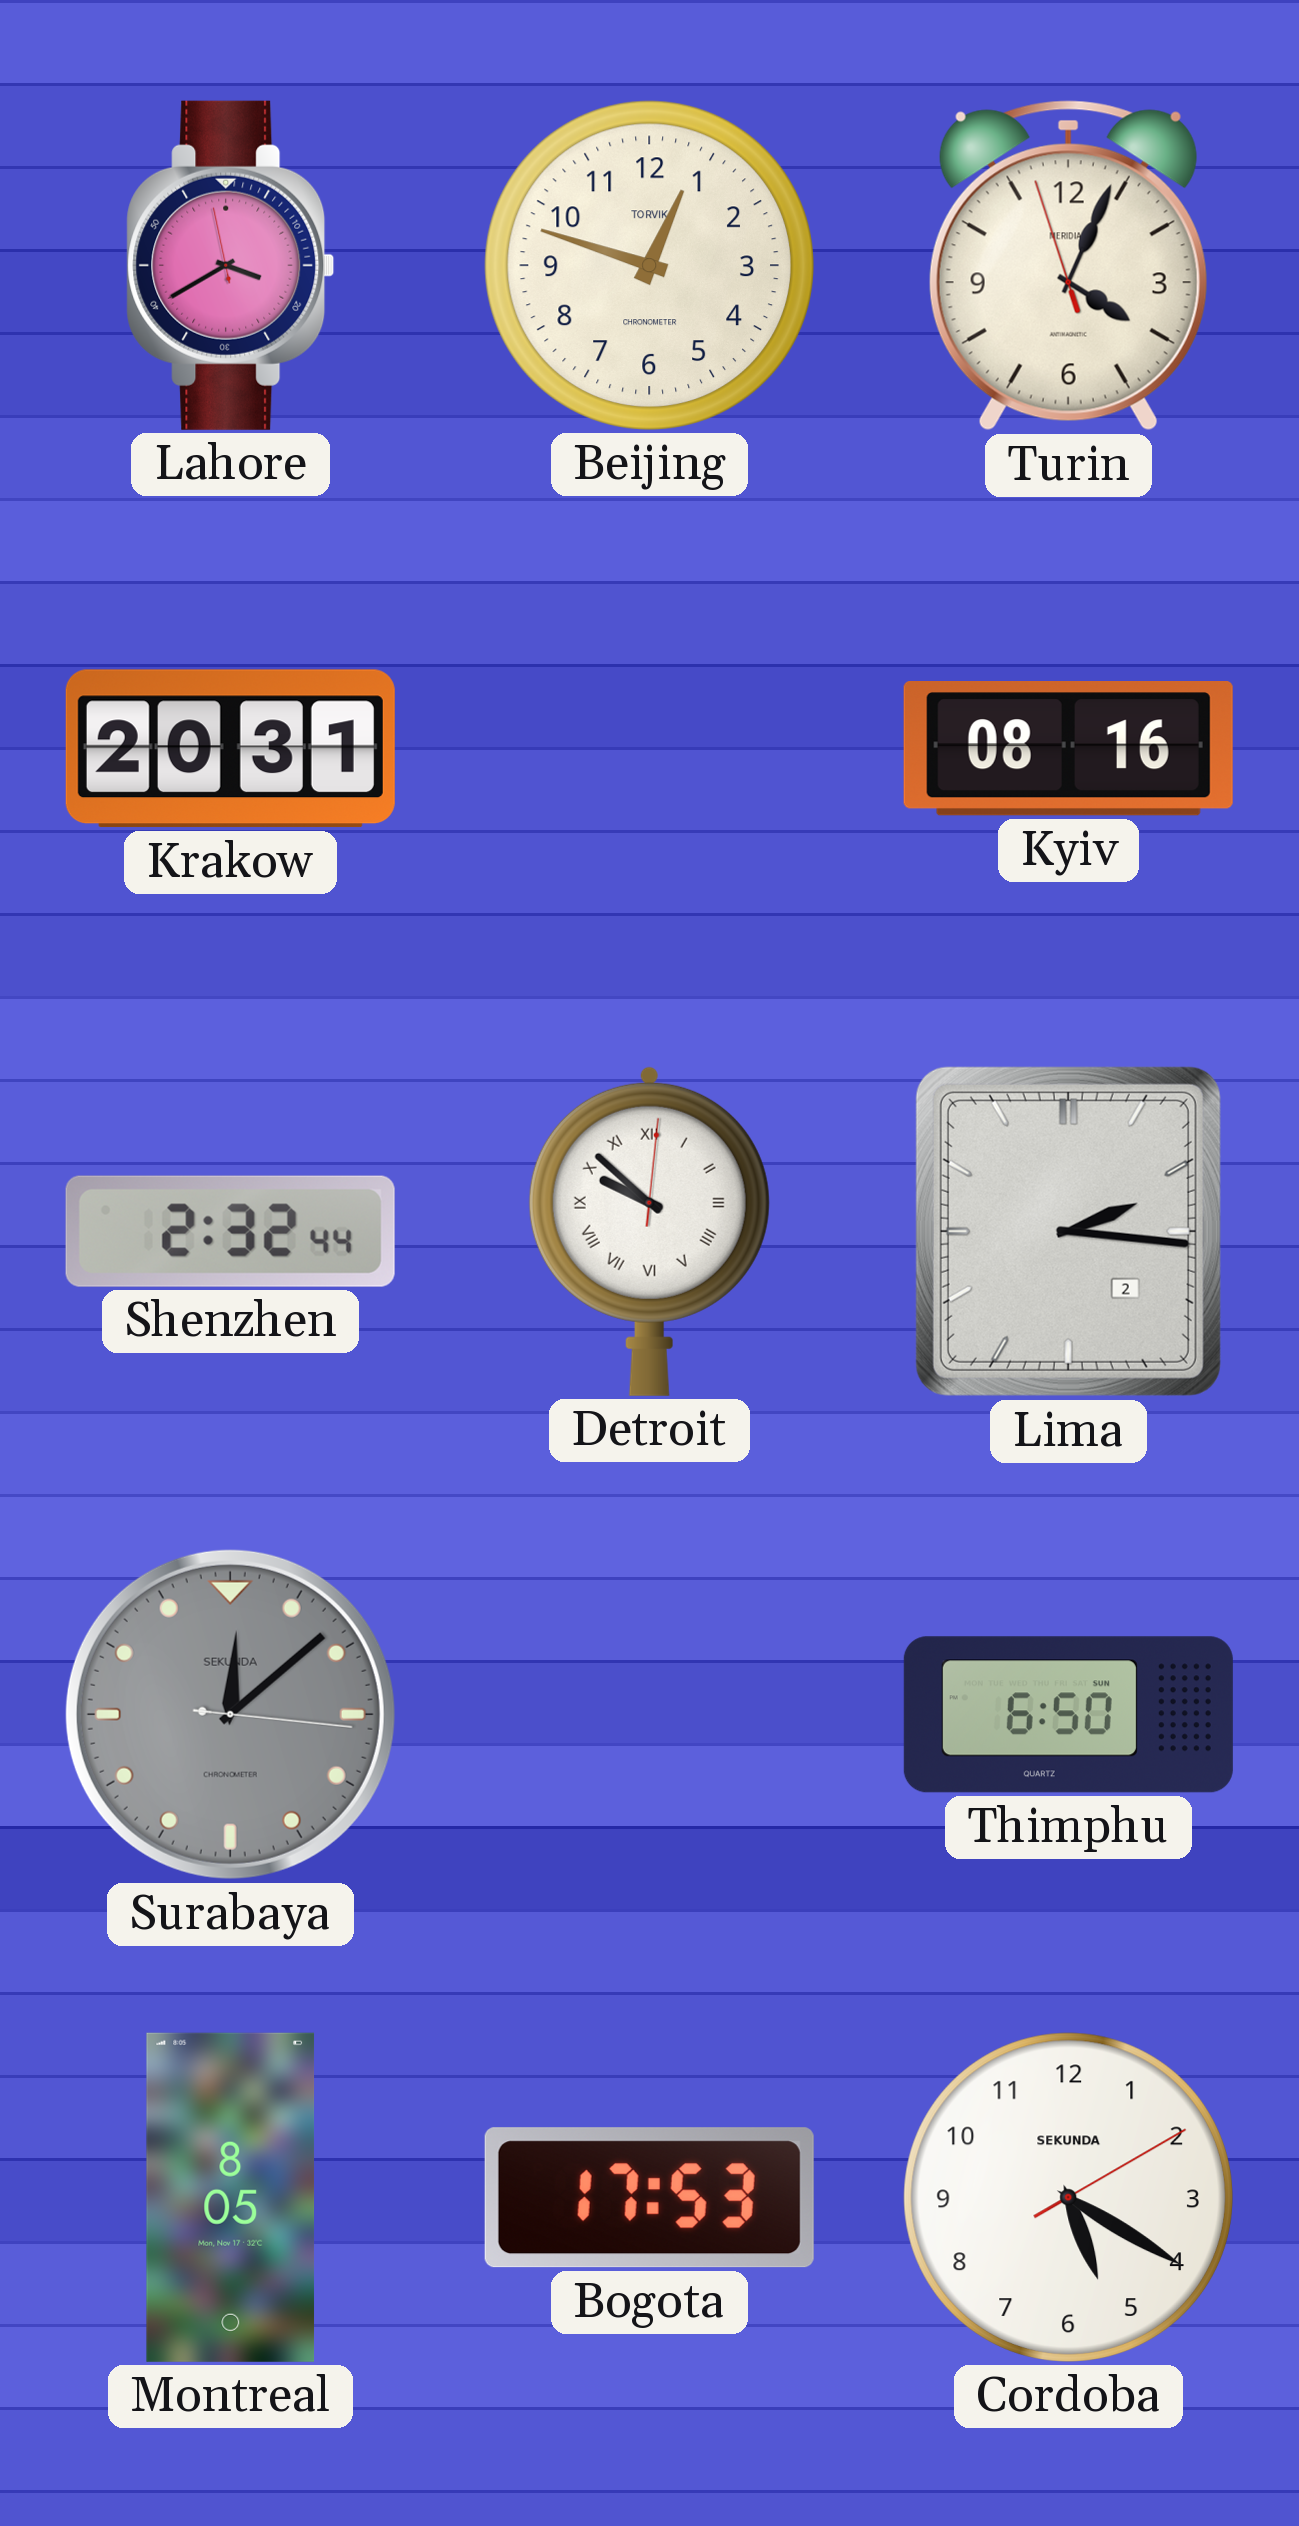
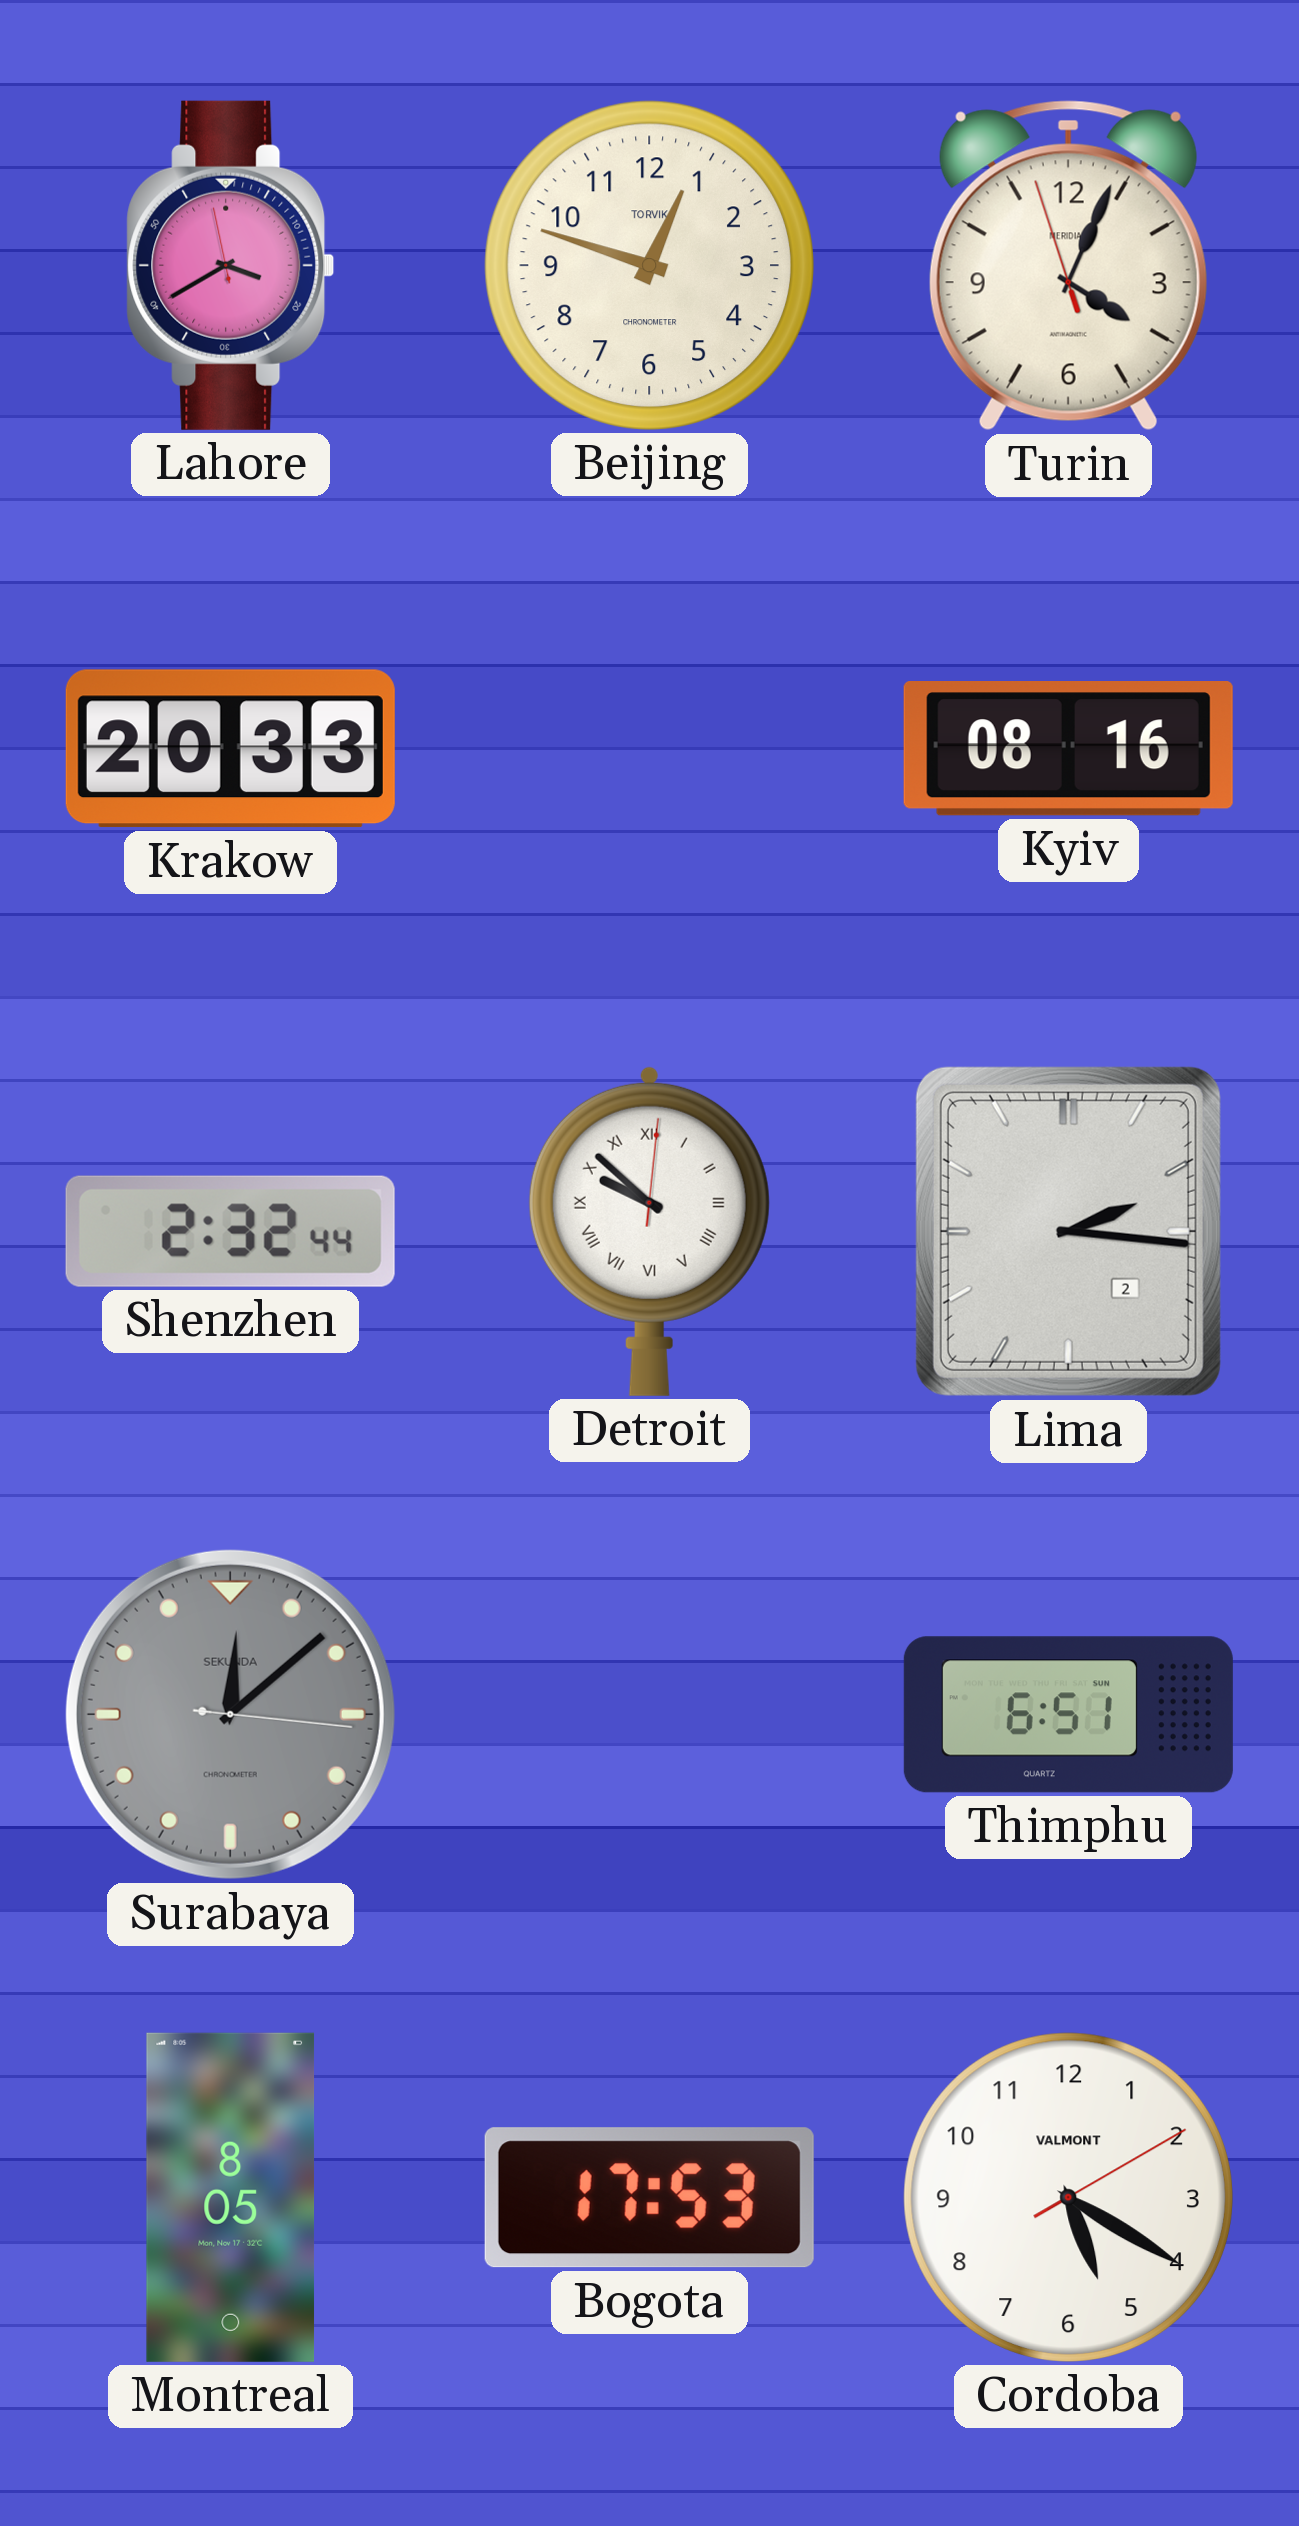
Krakow: 20:31 -> 20:33 (230, 749)
Thimphu: 6:50 -> 6:51 (1068, 1715)
Cordoba brand: SEKUNDA -> VALMONT (1068, 2197)
